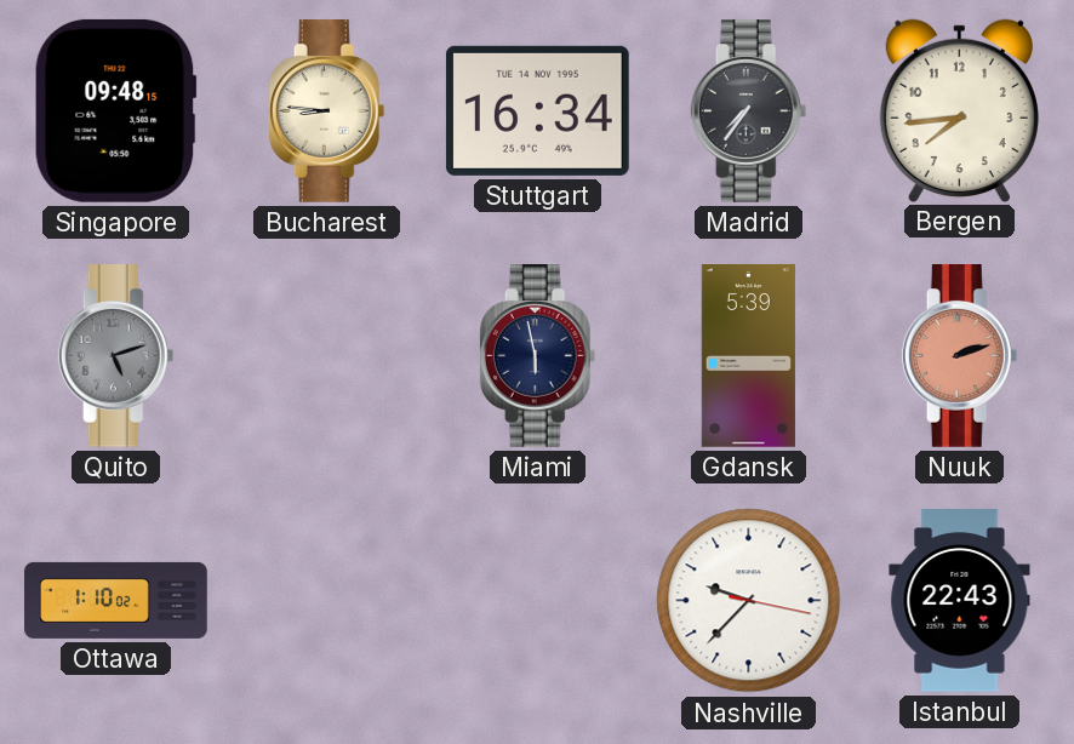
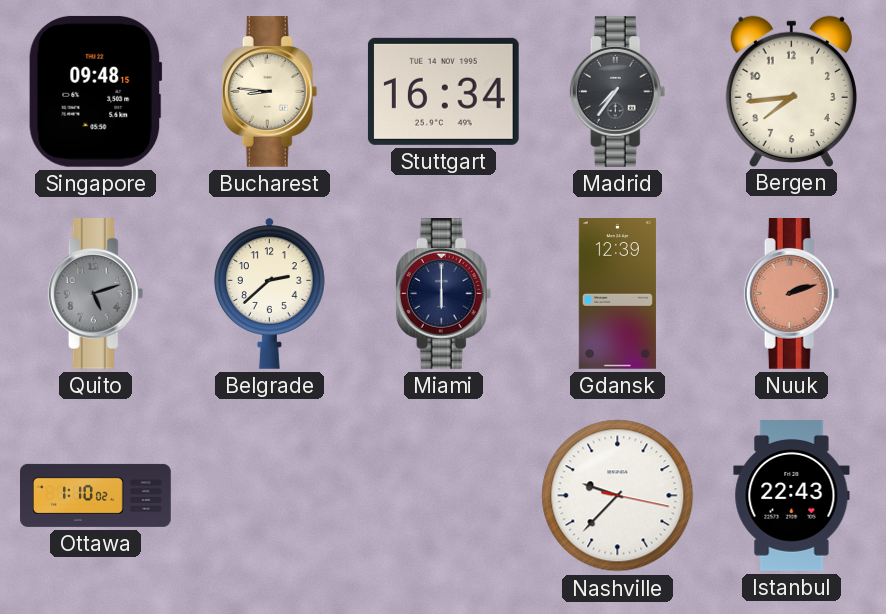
Belgrade: none -> 2:38 (270, 293)
Miami: 5:58 -> 6:00 (444, 294)
Gdansk: 5:39 -> 12:39 (617, 294)
